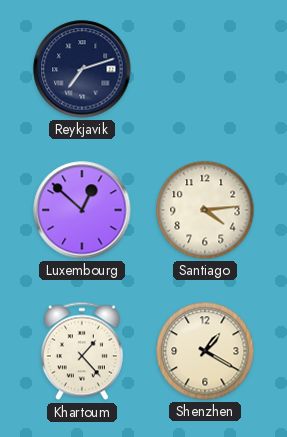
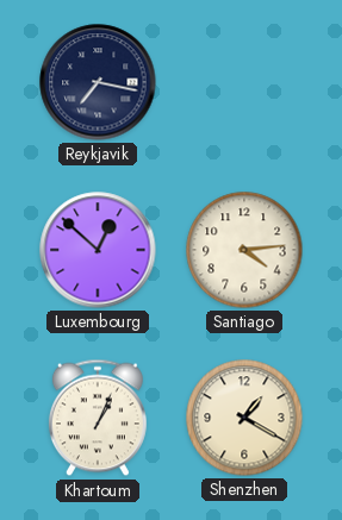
Reykjavik: 7:12 -> 7:17 (98, 82)
Khartoum: 1:23 -> 1:04 (98, 418)
